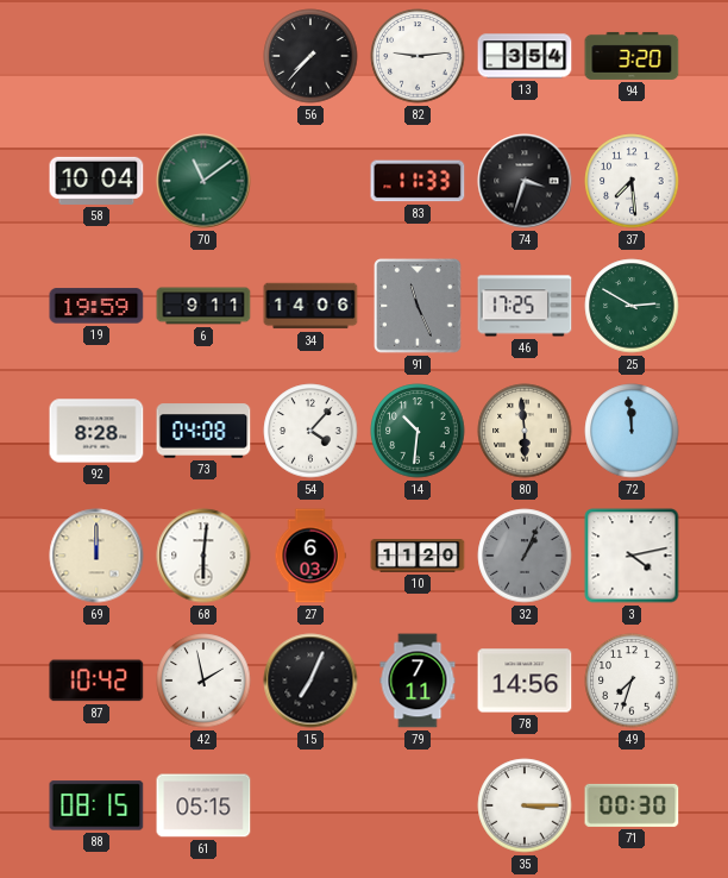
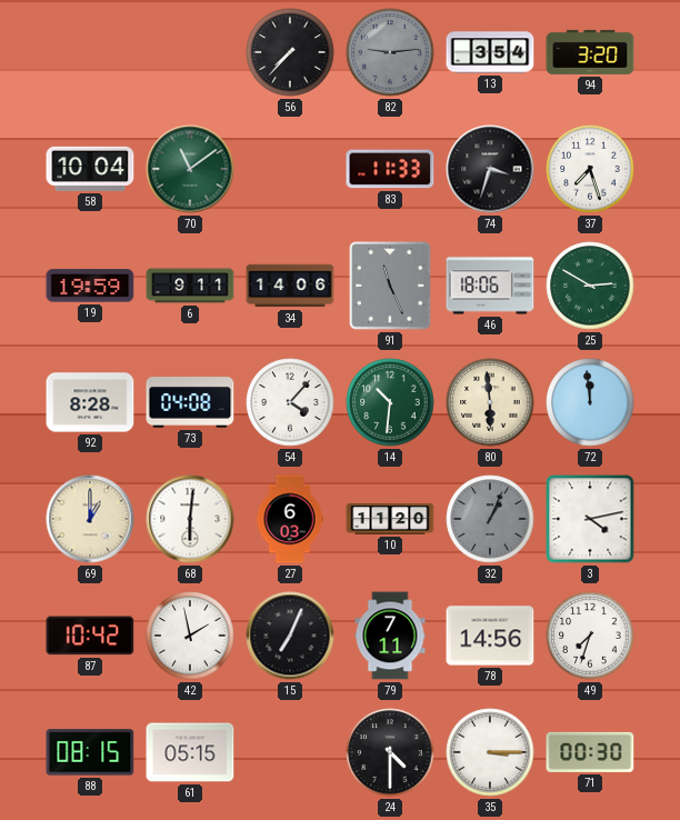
82 dial: white -> grey (390, 52)
37: 7:29 -> 7:27 (590, 169)
46: 17:25 -> 18:06 (490, 286)
69: 12:00 -> 1:00 (90, 519)
24: none -> 4:30 (390, 752)
